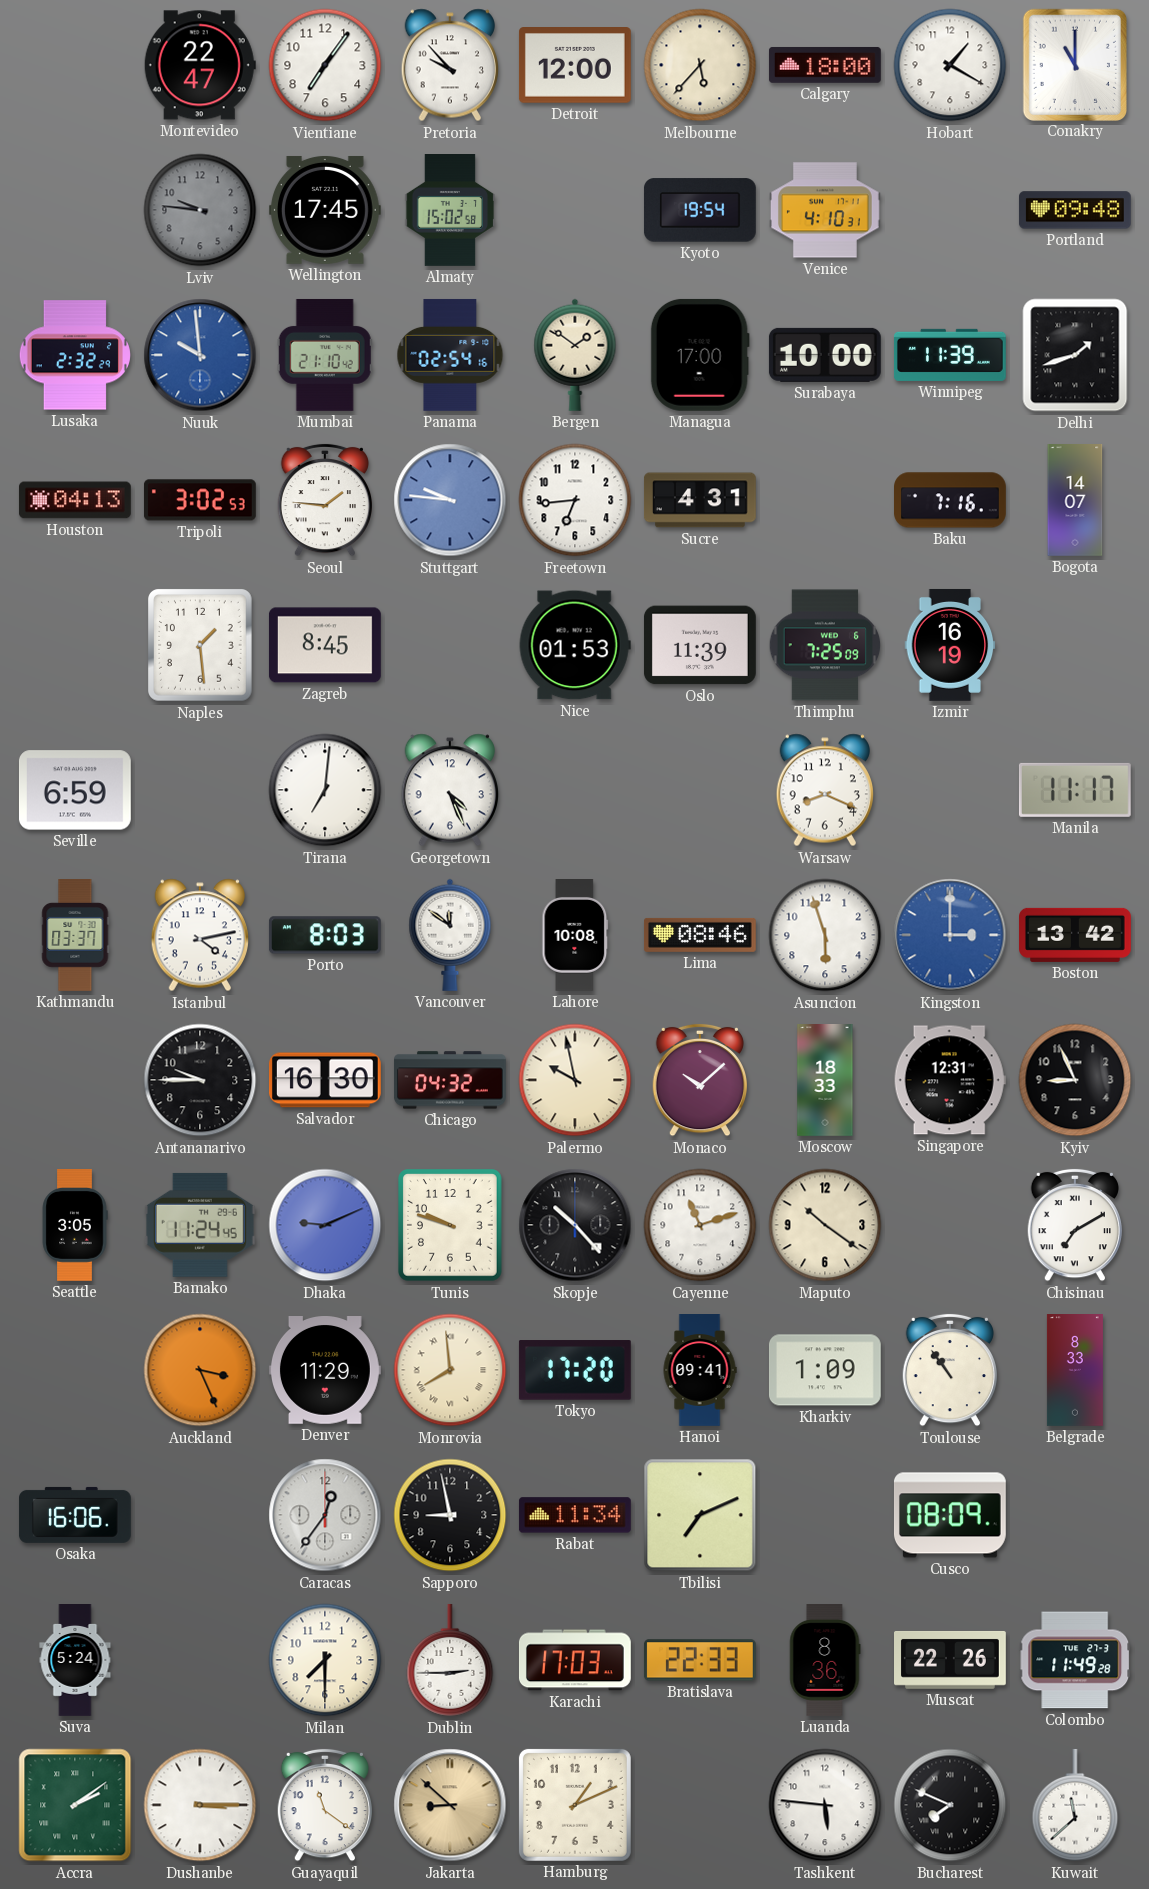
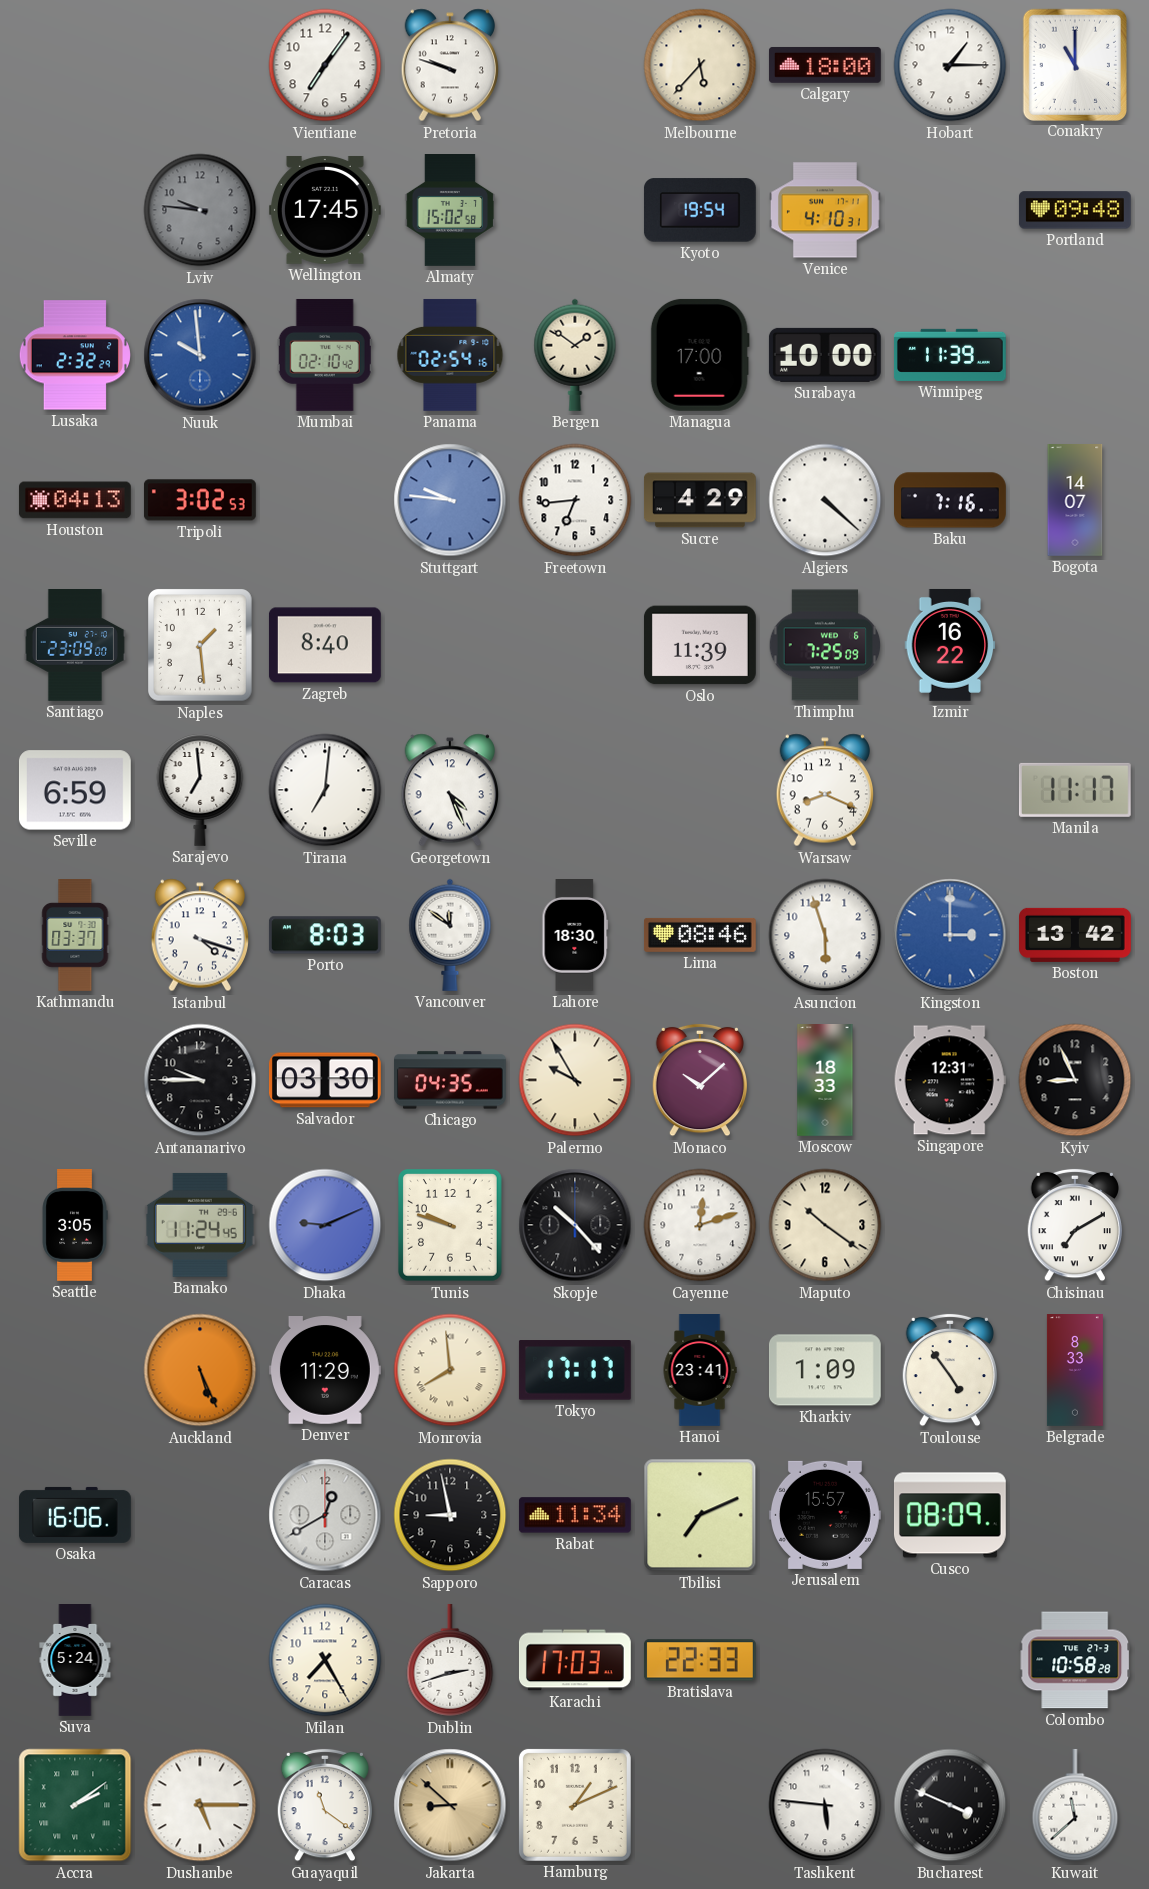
Montevideo: 22:47 -> none (200, 65)
Pretoria: 9:53 -> 9:48 (449, 65)
Detroit: 12:00 -> none (575, 66)
Hobart: 1:20 -> 1:15 (950, 65)
Mumbai: 21:10 -> 02:10 (325, 355)
Delhi: 1:42 -> none (1075, 355)
Seoul: 1:46 -> none (324, 500)
Sucre: 4:31 -> 4:29 (700, 500)
Algiers: none -> 4:22 (825, 500)
Santiago: none -> 23:09 (75, 646)
Zagreb: 8:45 -> 8:40 (325, 645)
Nice: 01:53 -> none (575, 645)
Izmir: 16:19 -> 16:22 (950, 645)
Sarajevo: none -> 6:59 (200, 790)
Istanbul: 4:13 -> 4:18 (199, 935)
Lahore: 10:08 -> 18:30 (575, 936)
Salvador: 16:30 -> 03:30 (325, 1080)
Chicago: 04:32 -> 04:35 (451, 1080)
Palermo: 9:58 -> 9:55 (575, 1080)
Cayenne: 11:12 -> 12:12 (700, 1225)
Auckland: 3:26 -> 5:26 (200, 1370)
Tokyo: 17:20 -> 17:17 (575, 1370)
Hanoi: 09:41 -> 23:41 (700, 1371)
Toulouse: 10:54 -> 4:54 (949, 1370)
Caracas: 12:36 -> 12:40 (325, 1515)
Jerusalem: none -> 15:57 (825, 1515)
Milan: 7:30 -> 7:25 (325, 1660)
Dublin: 2:45 -> 2:42 (450, 1660)
Luanda: 8:36 -> none (825, 1661)
Muscat: 22:26 -> none (951, 1660)
Colombo: 11:49 -> 10:58 (1075, 1660)
Dushanbe: 3:15 -> 5:15 (200, 1805)
Bucharest: 7:49 -> 3:49 (950, 1805)
